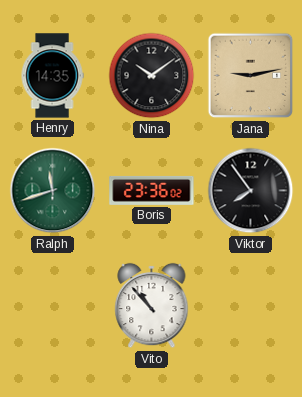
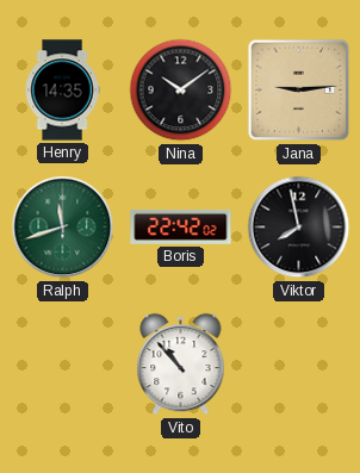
Jana: 9:13 -> 9:14 (299, 91)
Boris: 23:36 -> 22:42 (181, 226)
Viktor: 7:54 -> 7:58 (299, 228)
